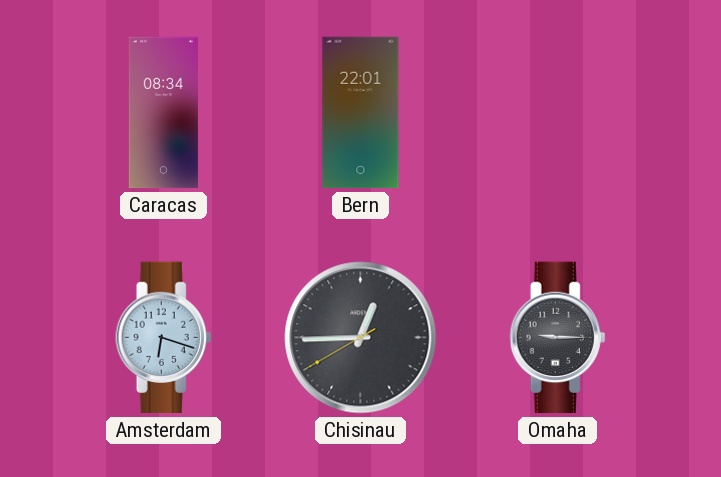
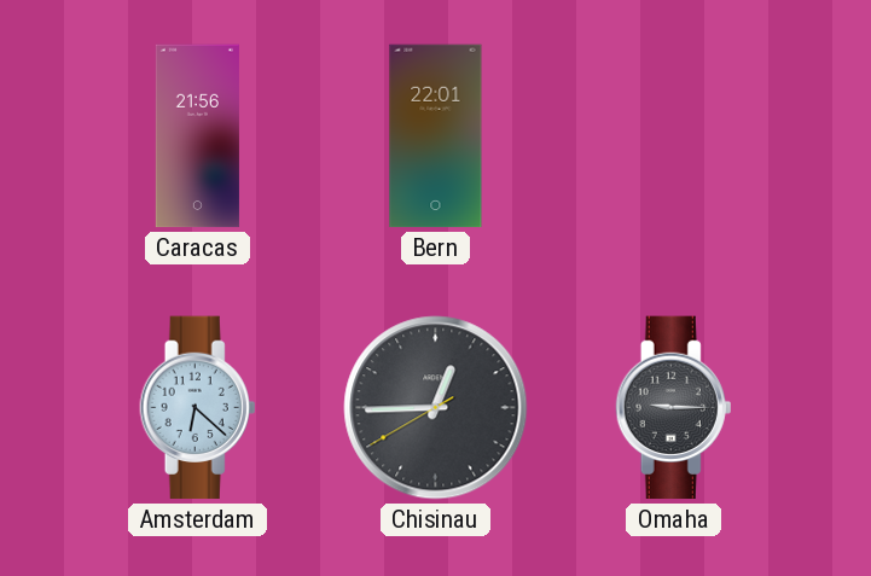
Caracas: 08:34 -> 21:56 (197, 136)
Amsterdam: 6:18 -> 6:22 (198, 408)
